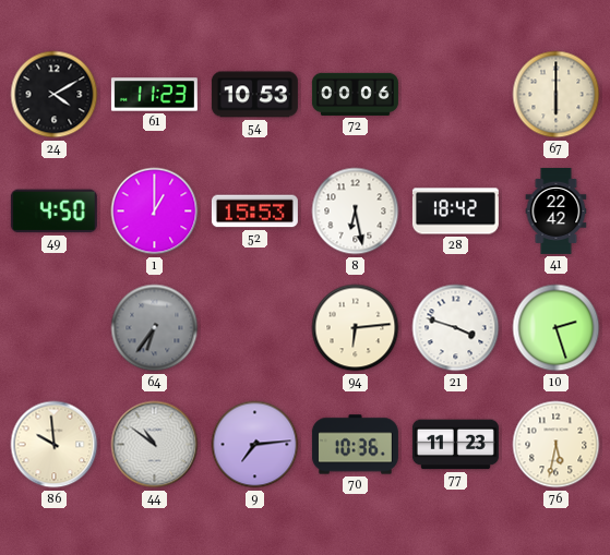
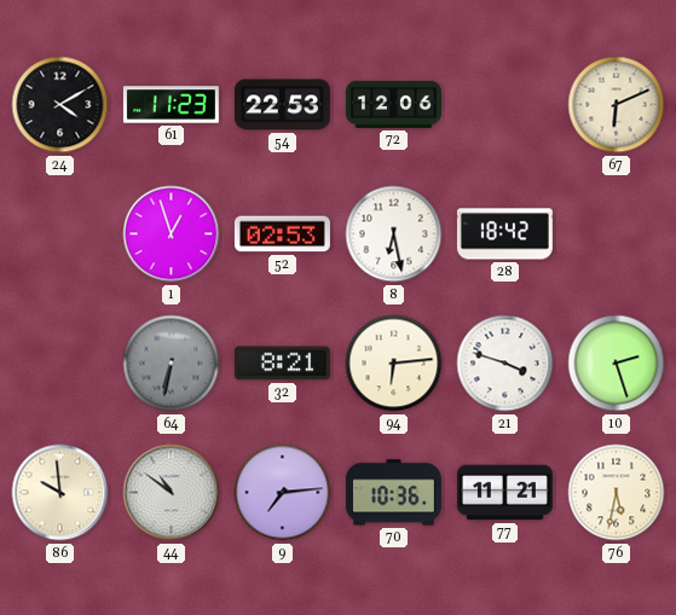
54: 10:53 -> 22:53 (282, 105)
72: 00:06 -> 12:06 (393, 104)
67: 6:00 -> 6:11 (617, 105)
49: 4:50 -> none (53, 212)
1: 1:00 -> 12:57 (172, 234)
52: 15:53 -> 02:53 (282, 234)
41: 22:42 -> none (557, 210)
64: 6:36 -> 6:32 (172, 364)
32: none -> 8:21 (282, 364)
77: 11:23 -> 11:21 (504, 493)
